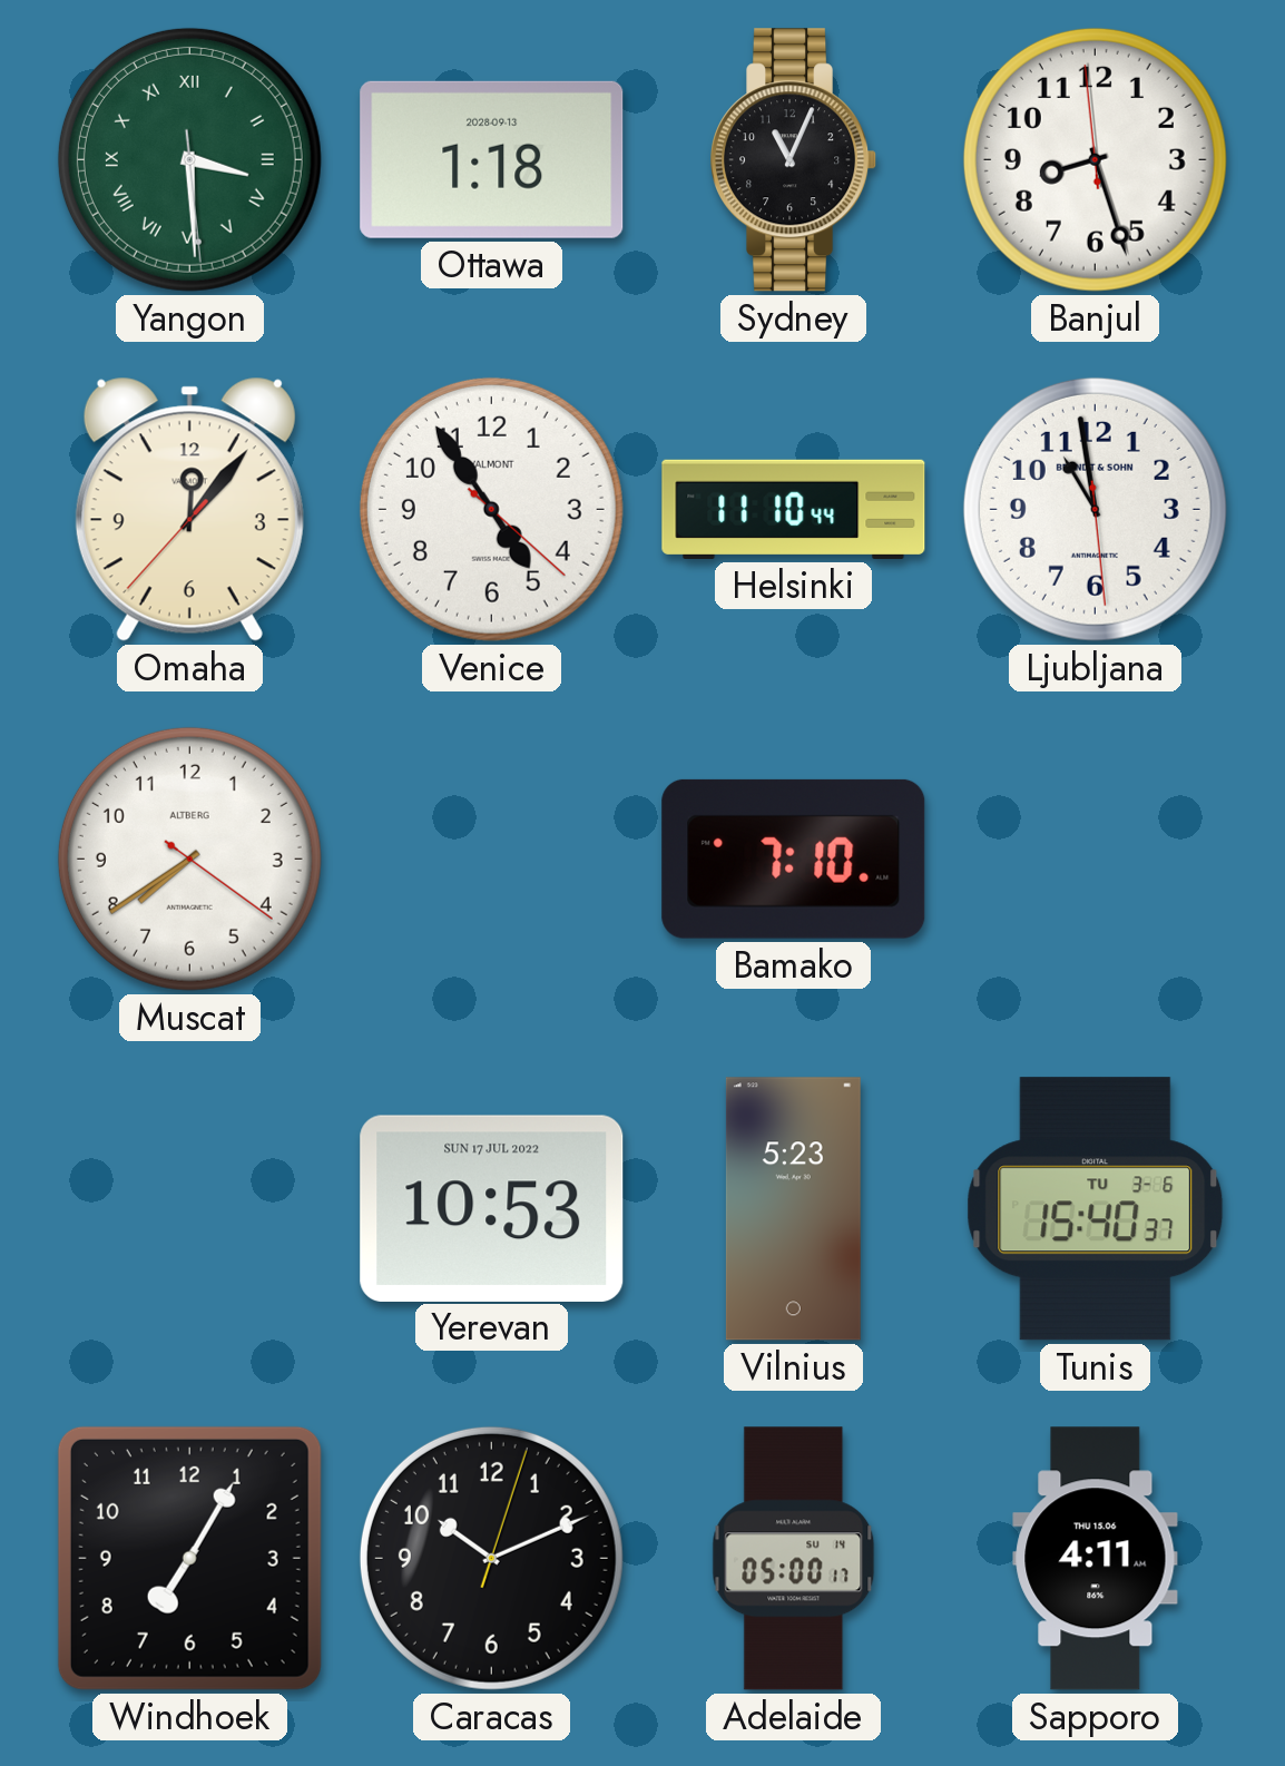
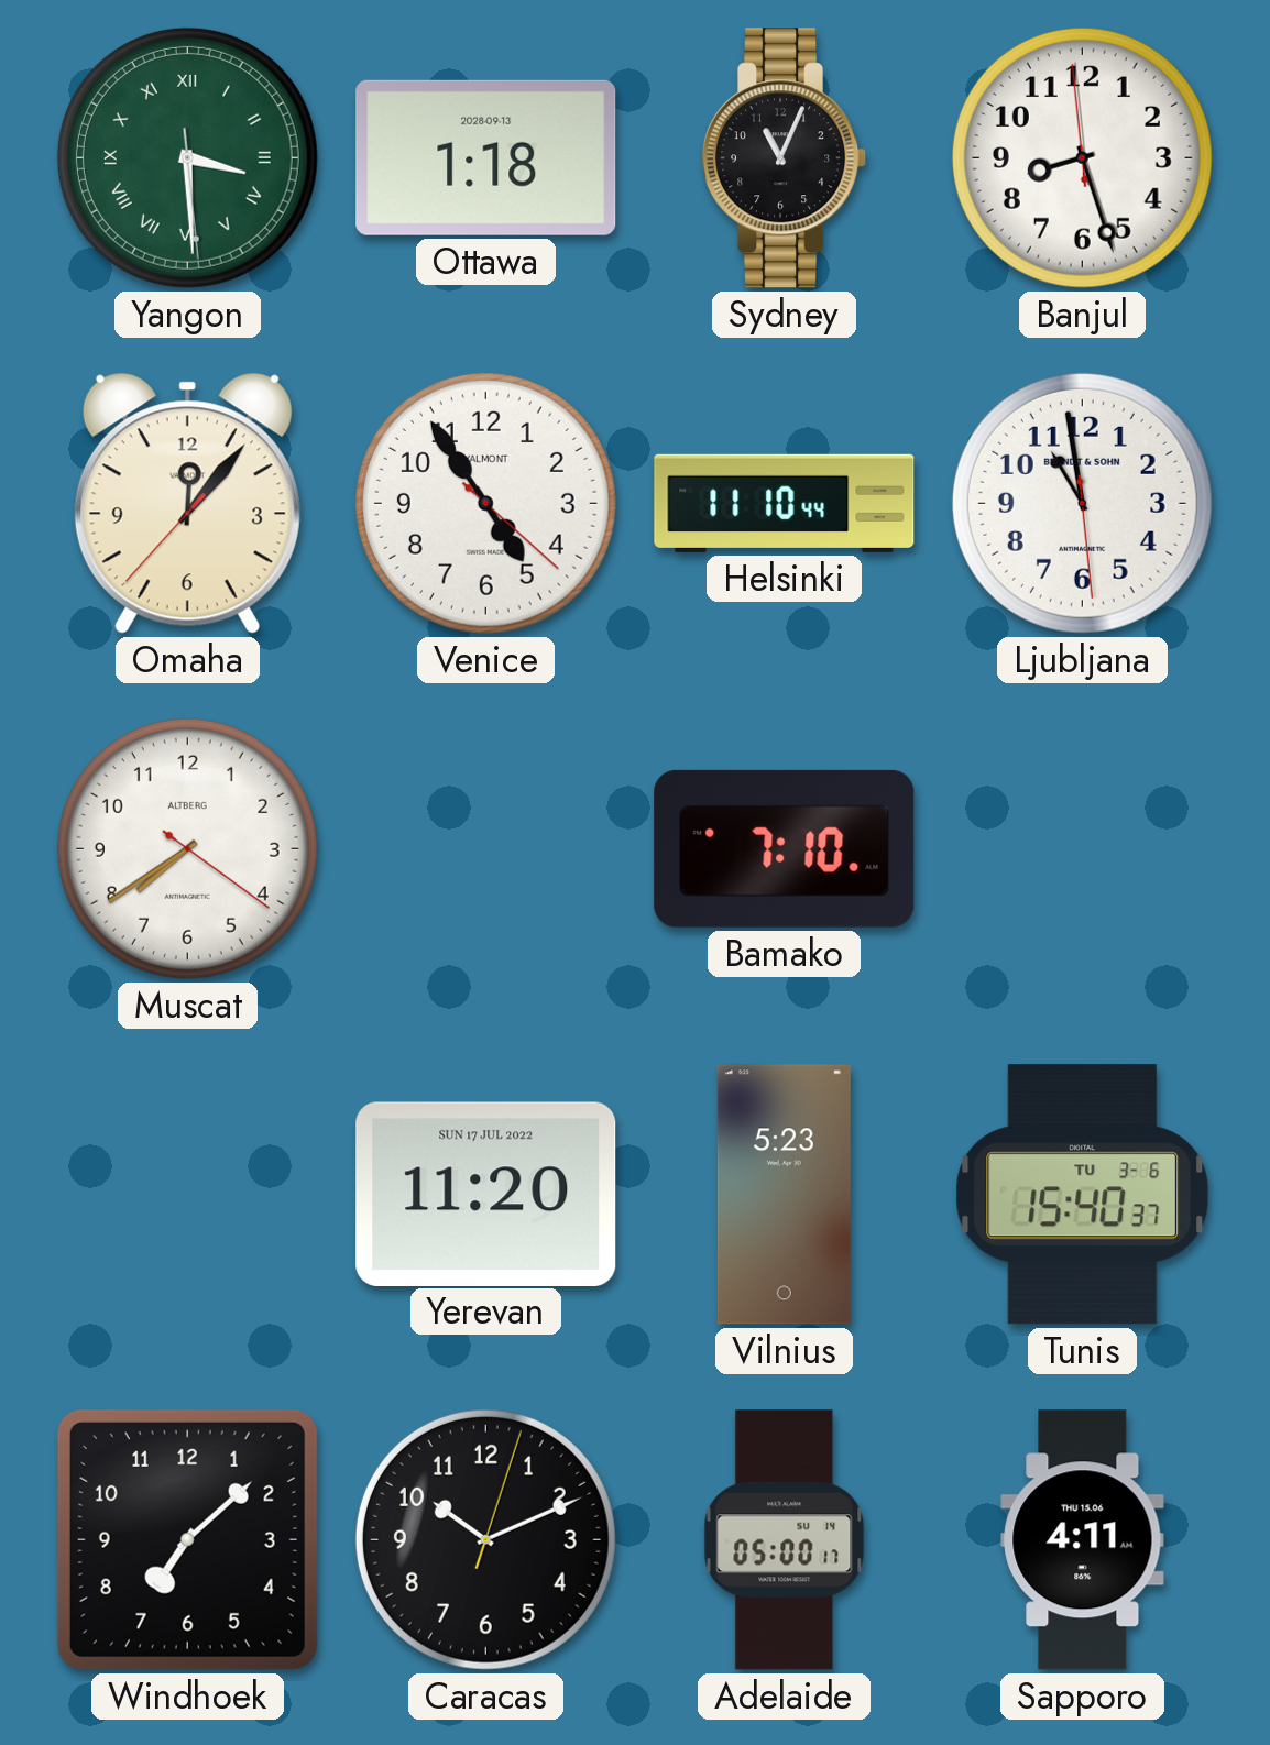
Yerevan: 10:53 -> 11:20 (486, 1194)
Windhoek: 7:05 -> 7:08 (187, 1539)
